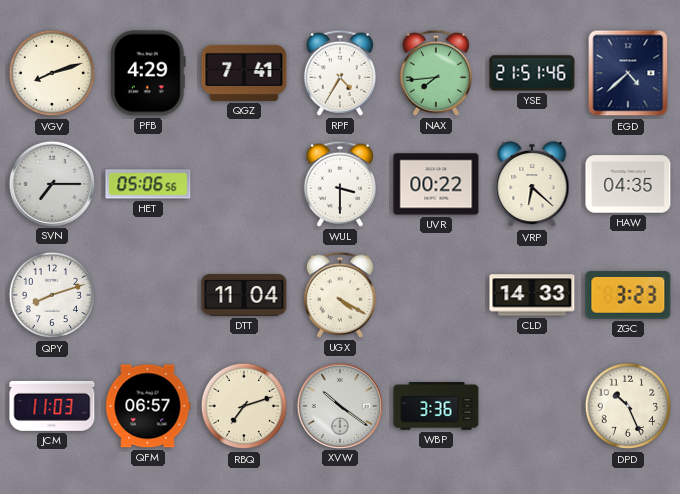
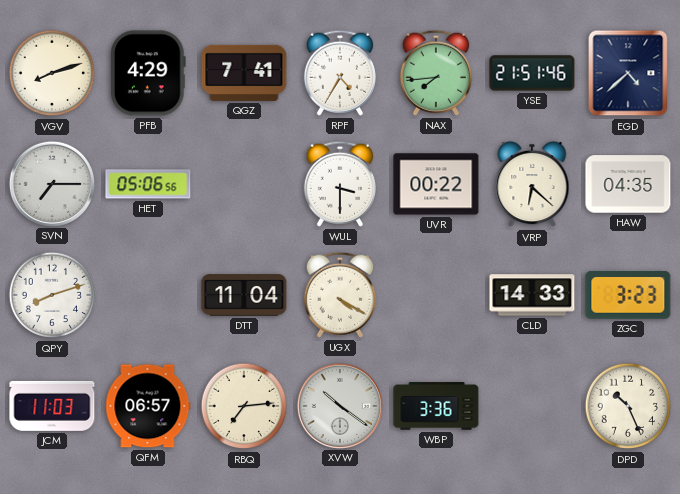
RBQ: 7:12 -> 7:14 (244, 406)
